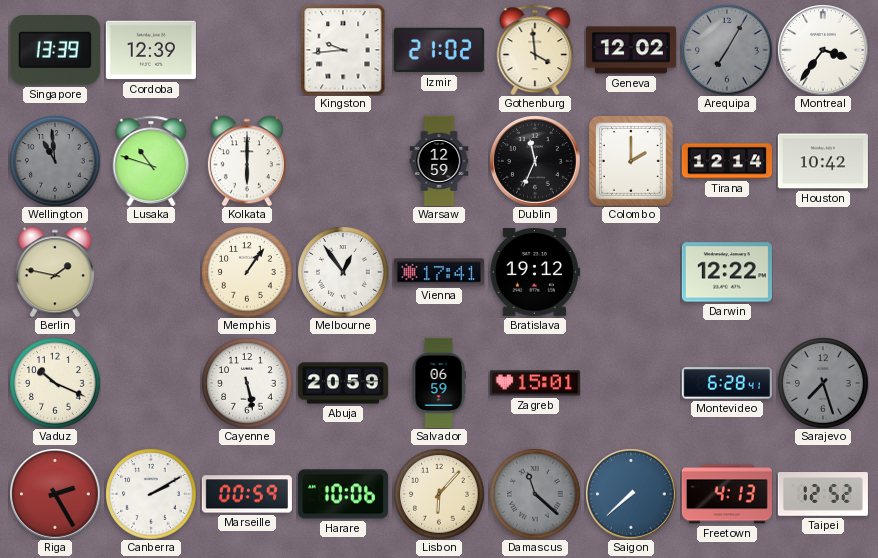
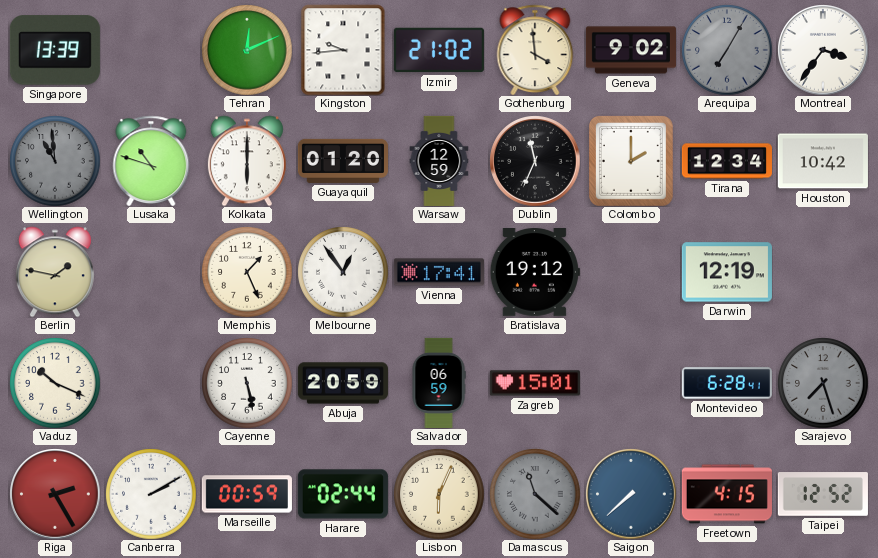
Cordoba: 12:39 -> none (151, 50)
Tehran: none -> 12:11 (247, 50)
Geneva: 12:02 -> 9:02 (631, 50)
Guayaquil: none -> 01:20 (343, 161)
Tirana: 12:14 -> 12:34 (727, 161)
Memphis: 1:06 -> 1:26 (247, 272)
Darwin: 12:22 -> 12:19 (727, 272)
Harare: 10:06 -> 02:44 (343, 494)
Lisbon: 6:07 -> 6:04 (439, 494)
Freetown: 4:13 -> 4:15 (727, 494)
